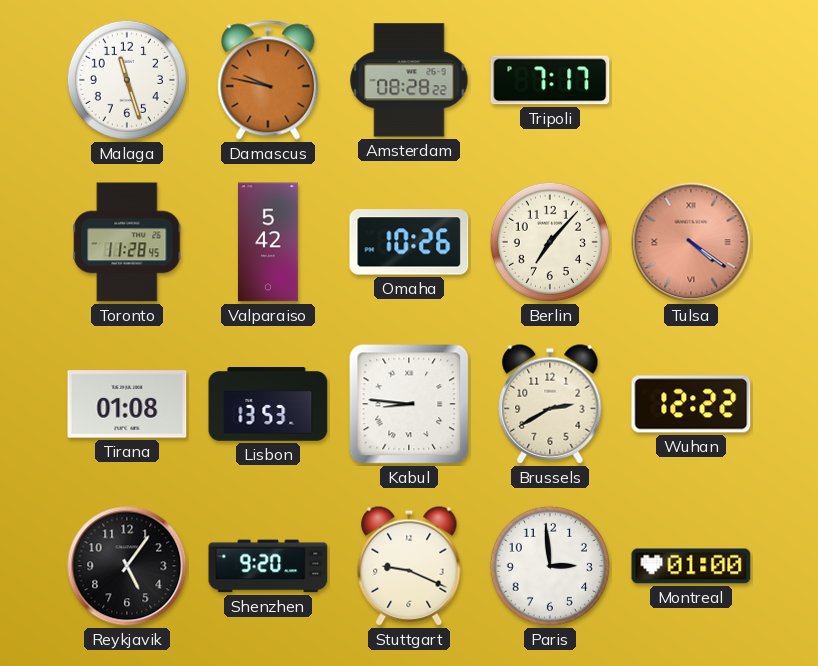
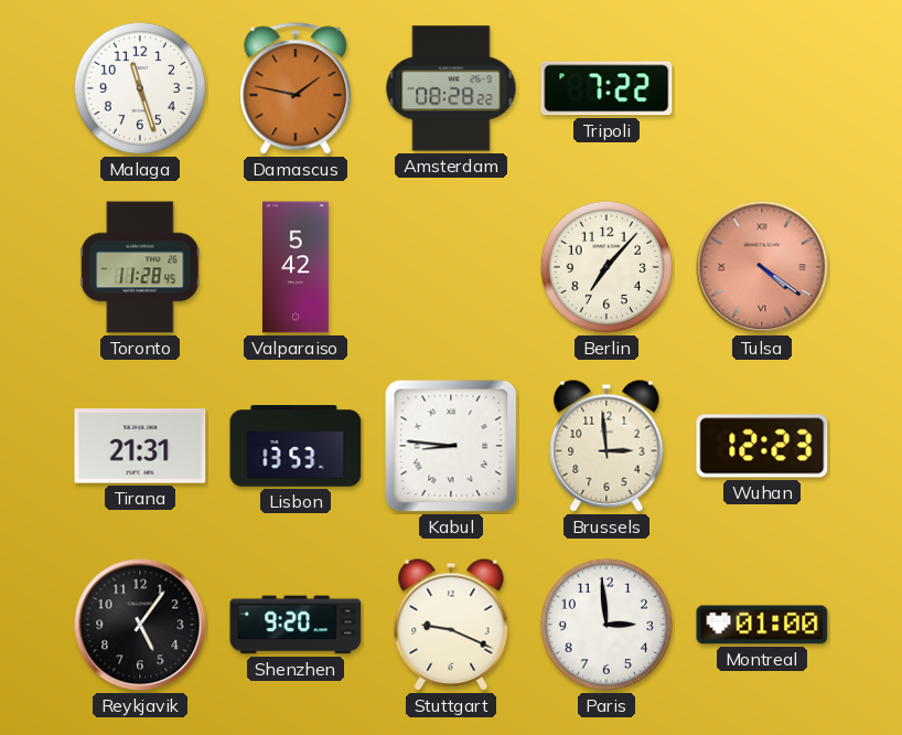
Damascus: 9:47 -> 1:47 (296, 88)
Tripoli: 7:17 -> 7:22 (606, 88)
Omaha: 10:26 -> none (409, 242)
Tirana: 01:08 -> 21:31 (140, 446)
Brussels: 2:40 -> 2:59 (606, 446)
Wuhan: 12:22 -> 12:23 (762, 446)
